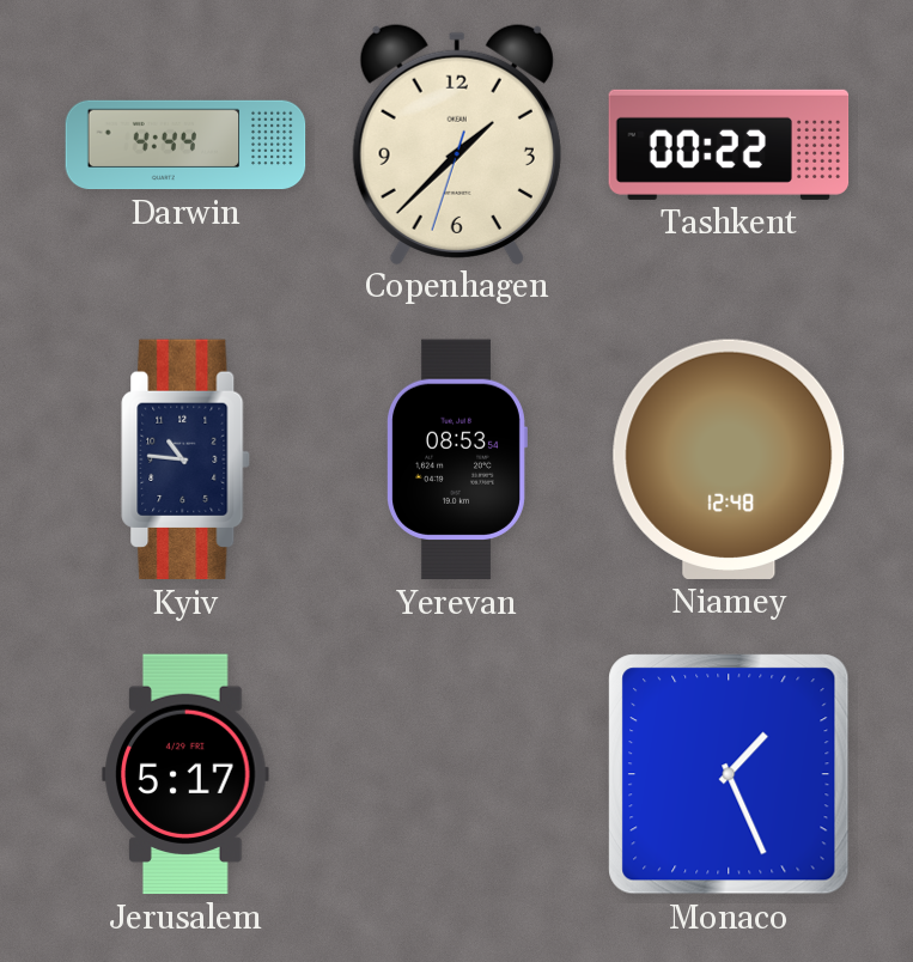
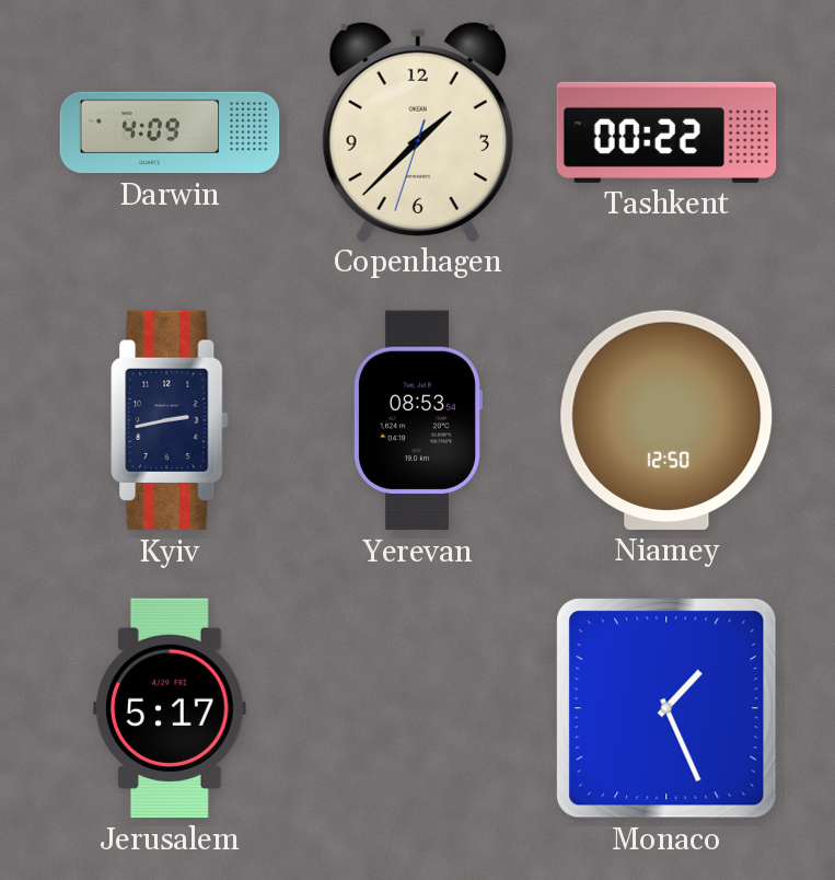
Darwin: 4:44 -> 4:09 (170, 132)
Kyiv: 10:46 -> 2:43 (170, 420)
Niamey: 12:48 -> 12:50 (666, 420)
